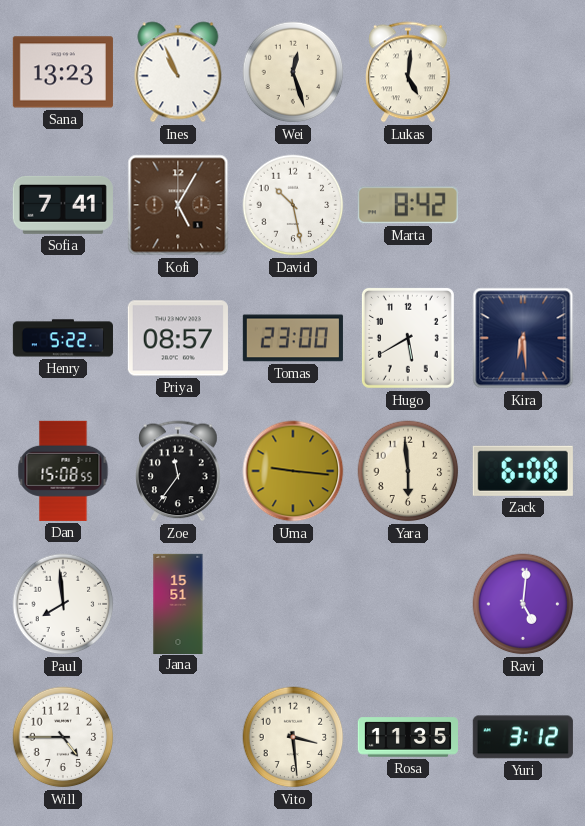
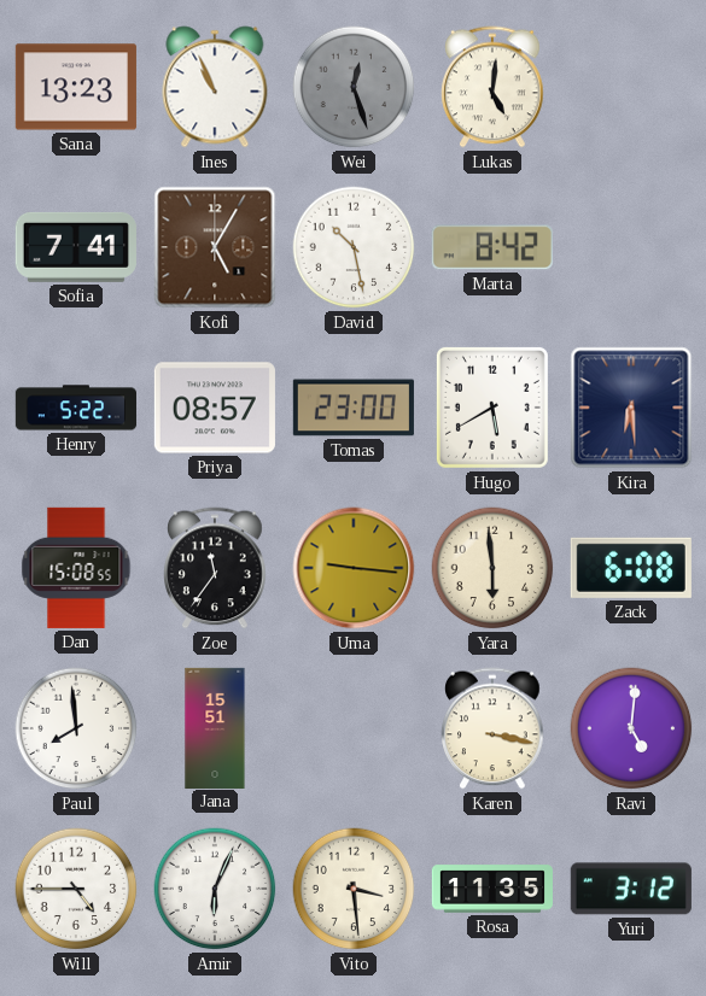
Wei dial: cream -> grey (354, 87)
Karen: none -> 3:17 (492, 728)
Amir: none -> 6:04 (215, 889)
